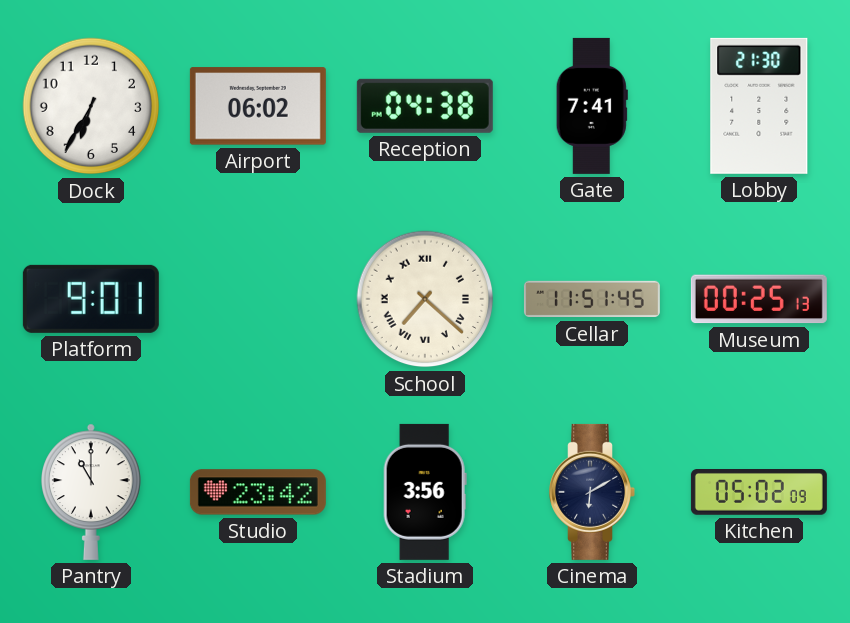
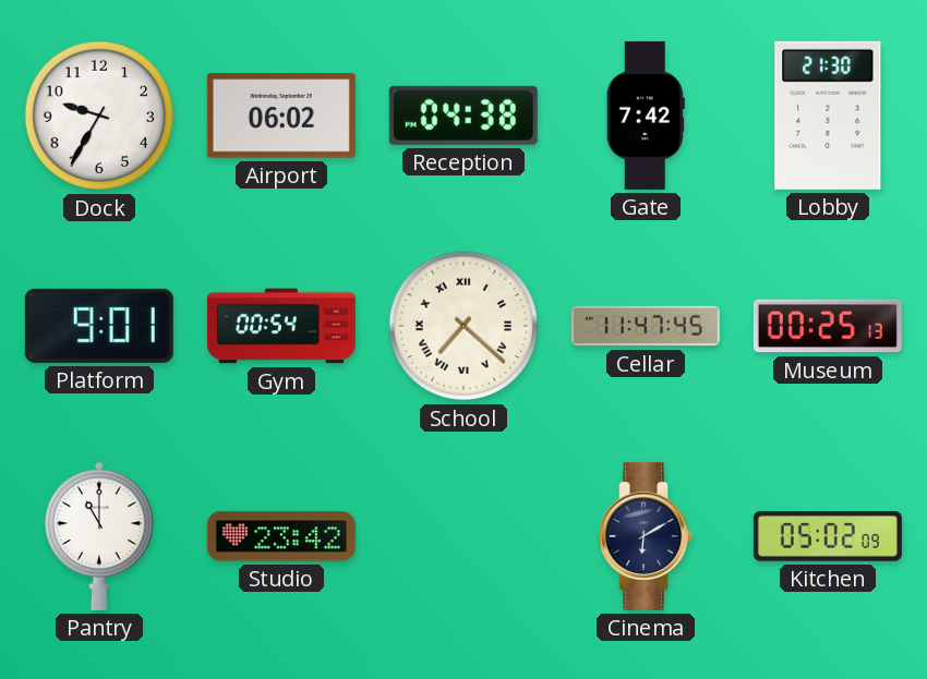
Dock: 6:35 -> 9:35 (99, 116)
Gate: 7:41 -> 7:42 (646, 116)
Gym: none -> 00:54 (281, 326)
Cellar: 11:51 -> 11:47 (646, 326)
Stadium: 3:56 -> none (425, 492)
